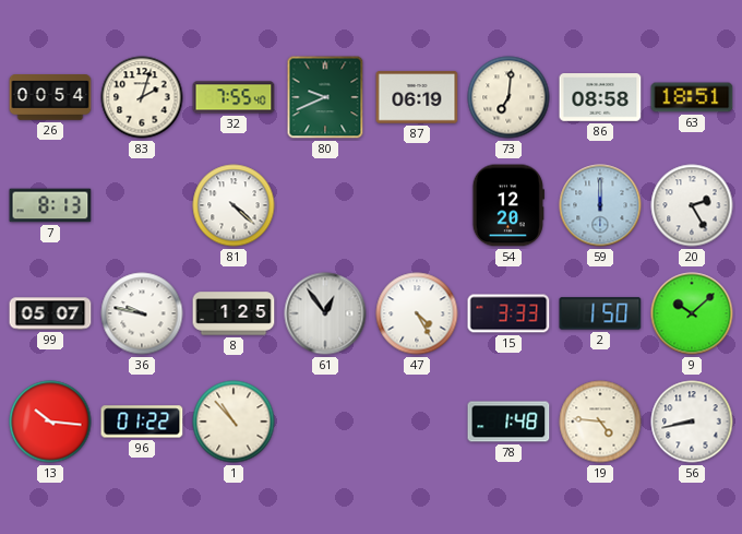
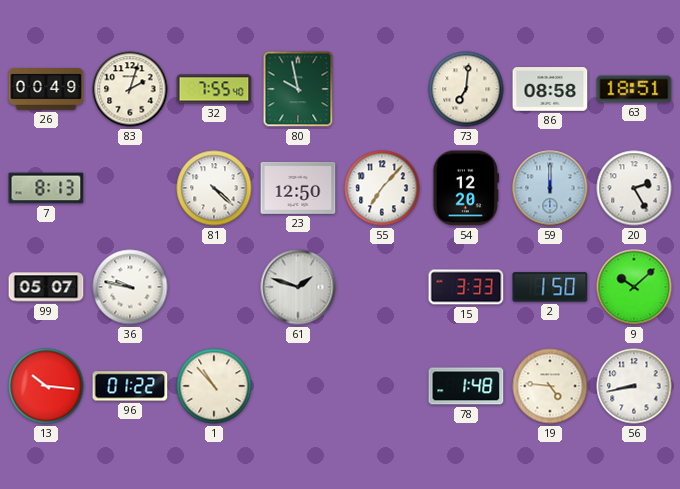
26: 00:54 -> 00:49 (46, 89)
80: 9:41 -> 9:58 (298, 89)
87: 06:19 -> none (417, 97)
23: none -> 12:50 (298, 188)
55: none -> 7:07 (382, 188)
8: 1:25 -> none (234, 313)
61: 12:54 -> 1:48 (298, 287)
47: 4:25 -> none (417, 313)
